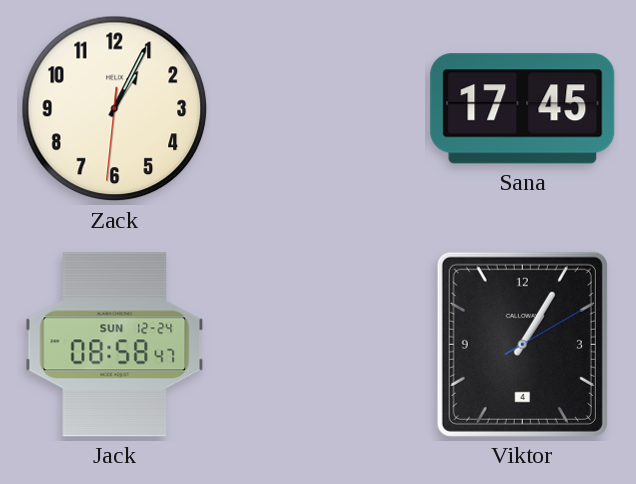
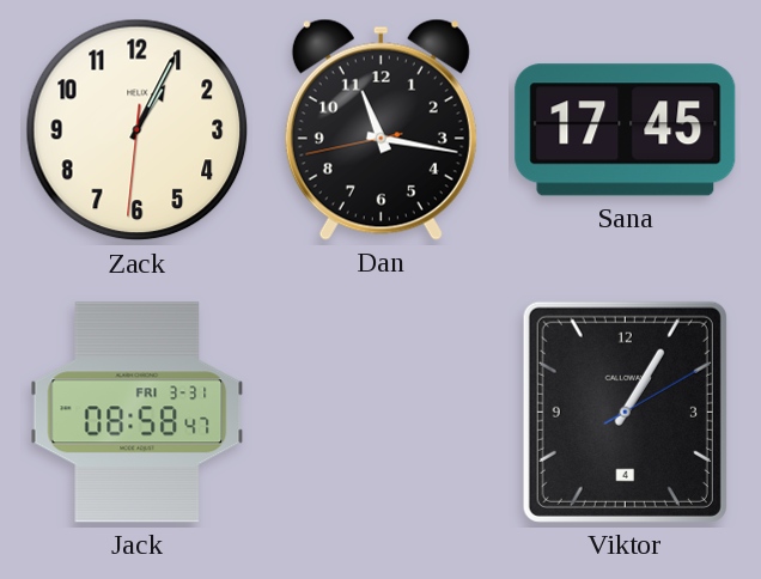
Dan: none -> 11:16 (380, 129)
Jack date: SUN 12-24 -> FRI 3-31 (138, 413)
